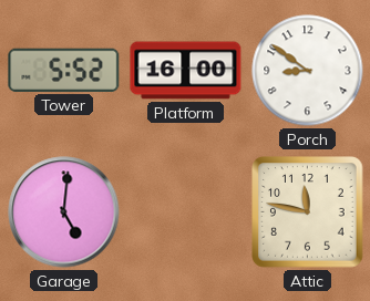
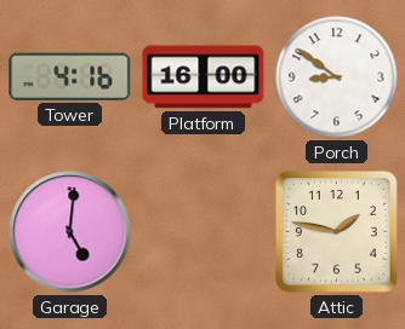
Tower: 5:52 -> 4:16 (70, 76)
Attic: 11:47 -> 1:47 (337, 232)
